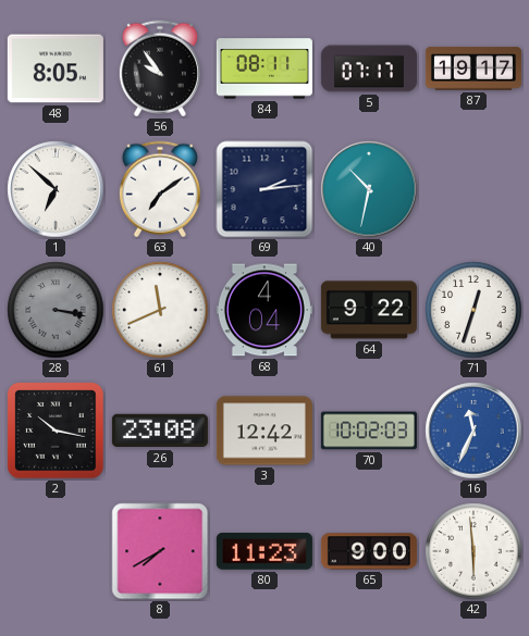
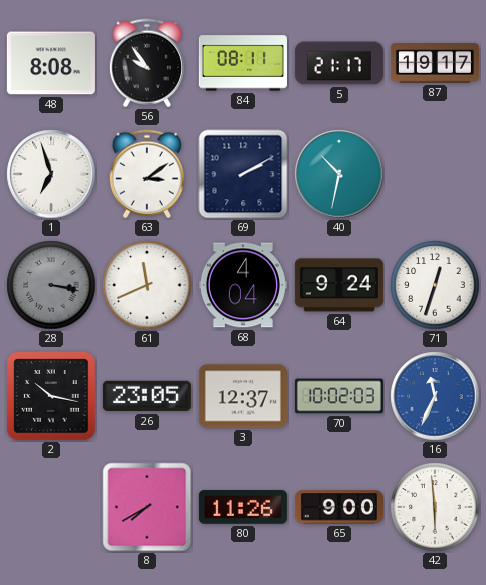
48: 8:05 -> 8:08 (51, 63)
5: 07:17 -> 21:17 (339, 63)
1: 6:52 -> 6:57 (51, 174)
63: 7:09 -> 3:09 (147, 174)
69: 2:14 -> 2:10 (243, 174)
64: 9:22 -> 9:24 (339, 285)
26: 23:08 -> 23:05 (147, 396)
3: 12:42 -> 12:37 (243, 396)
80: 11:23 -> 11:26 (243, 507)
